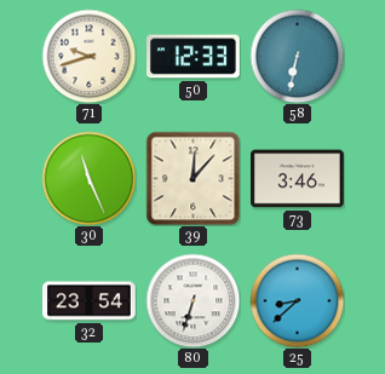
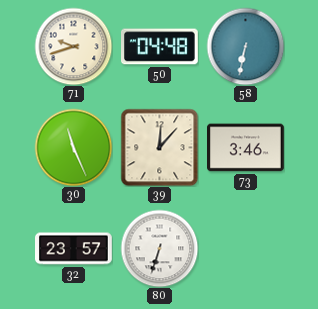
50: 12:33 -> 04:48 (160, 47)
32: 23:54 -> 23:57 (74, 249)
25: 8:38 -> none (297, 300)
